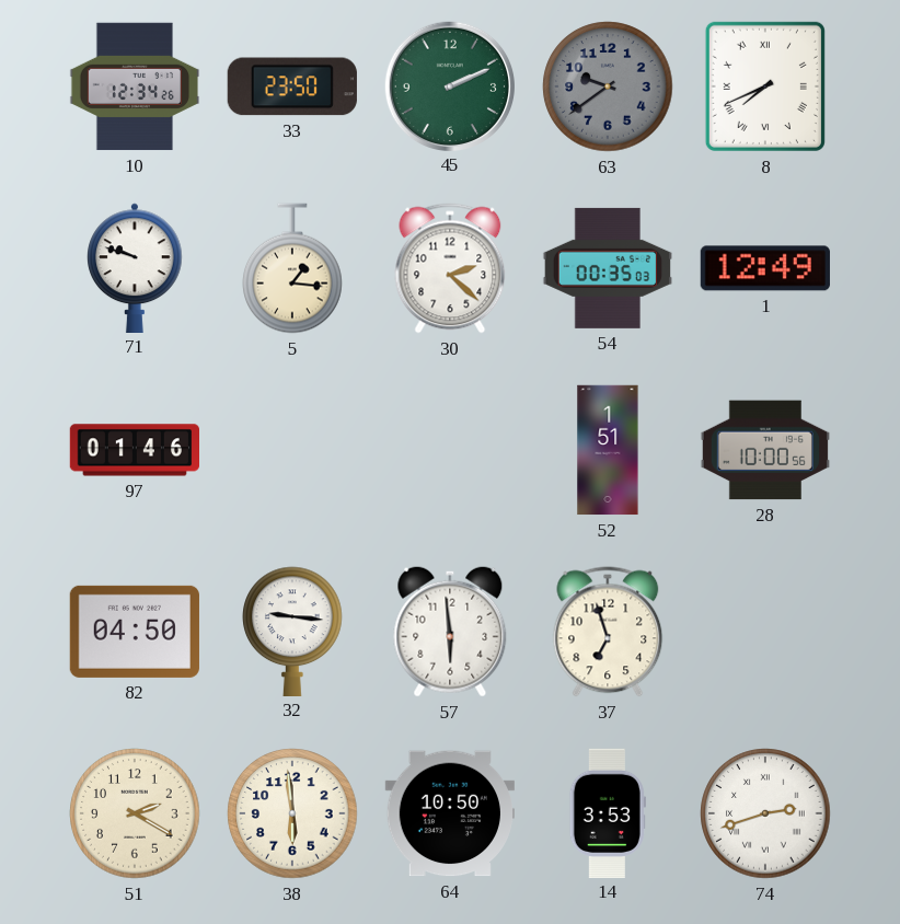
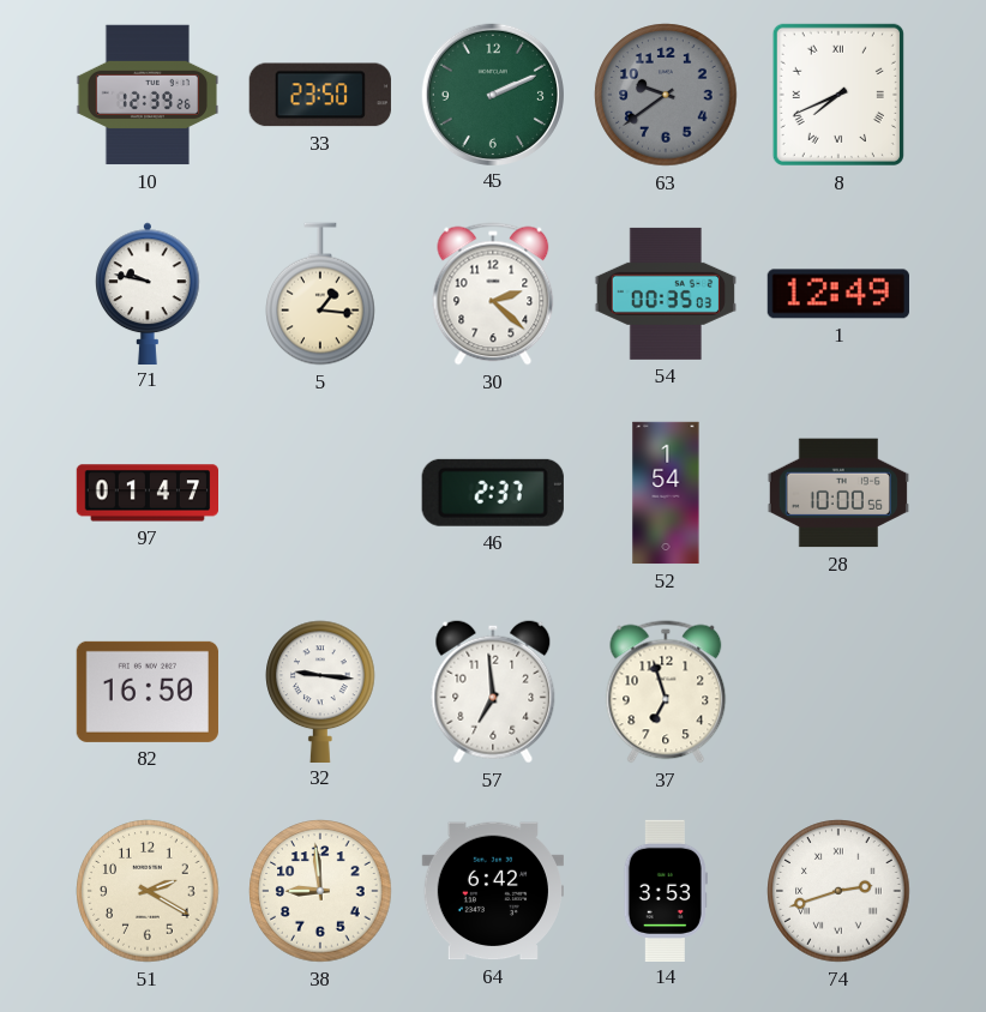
10: 12:34 -> 12:39 (148, 95)
71: 9:48 -> 9:47 (148, 293)
97: 01:46 -> 01:47 (146, 493)
46: none -> 2:37 (493, 493)
52: 1:51 -> 1:54 (666, 493)
82: 04:50 -> 16:50 (148, 692)
57: 5:59 -> 6:59 (493, 692)
38: 5:59 -> 8:59 (320, 891)
64: 10:50 -> 6:42 (492, 891)
